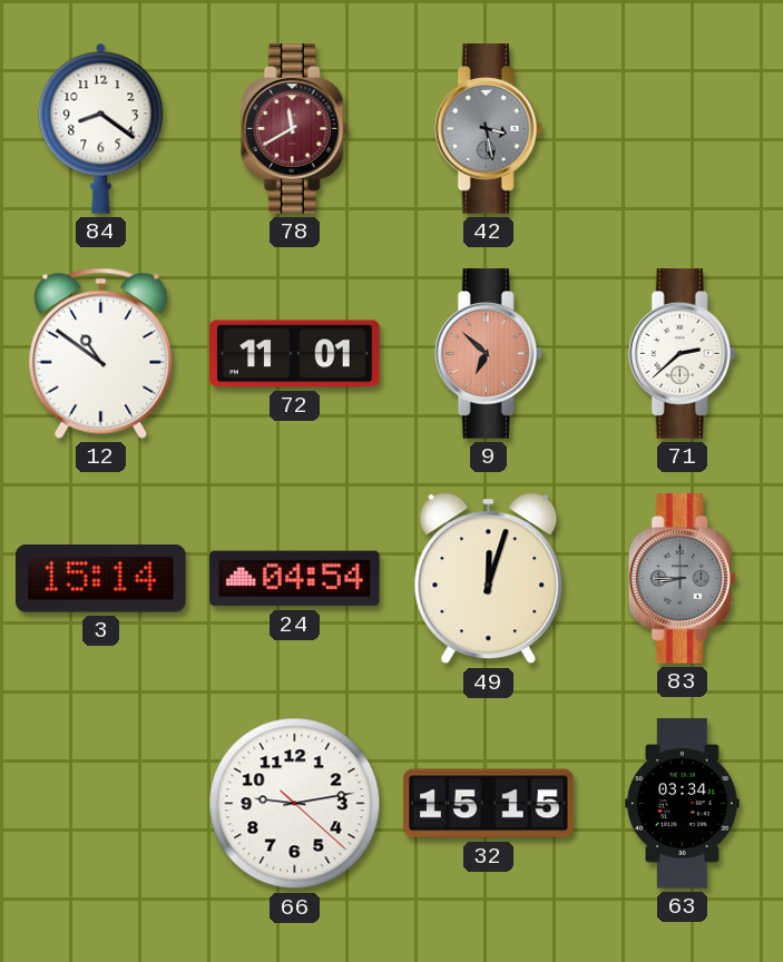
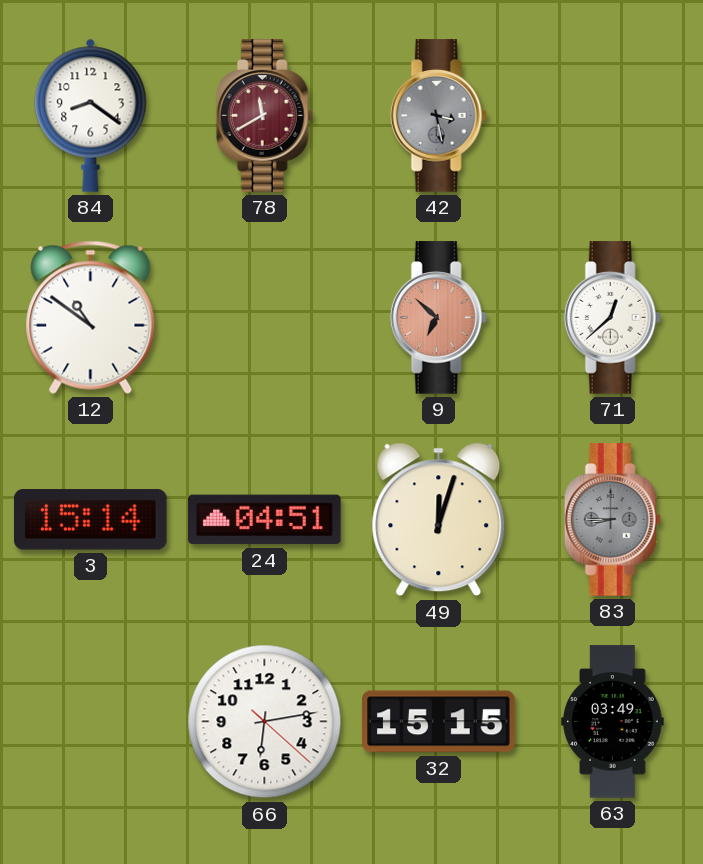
72: 11:01 -> none (295, 354)
71: 2:38 -> 12:38 (612, 318)
24: 04:54 -> 04:51 (265, 520)
66: 9:13 -> 6:13 (265, 722)
63: 03:34 -> 03:49 (613, 722)
